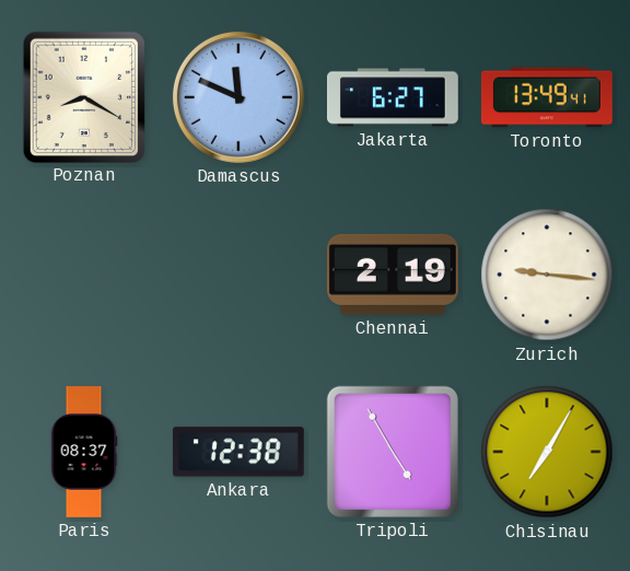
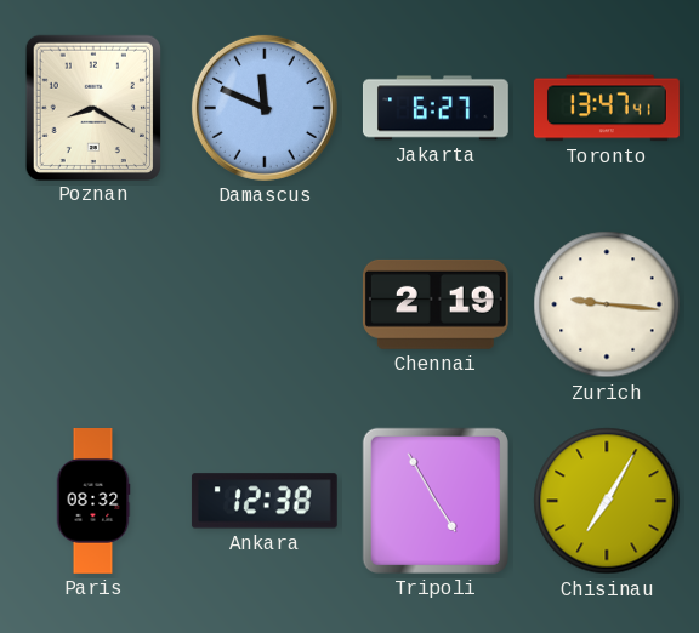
Toronto: 13:49 -> 13:47 (607, 108)
Paris: 08:37 -> 08:32 (93, 502)
